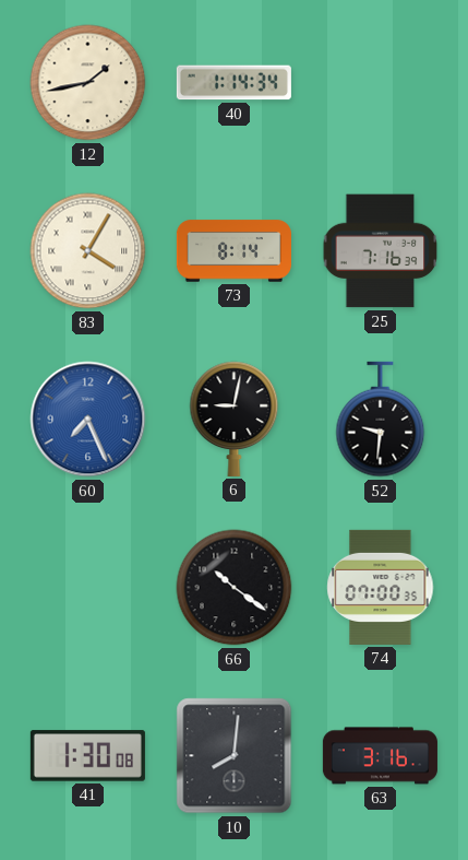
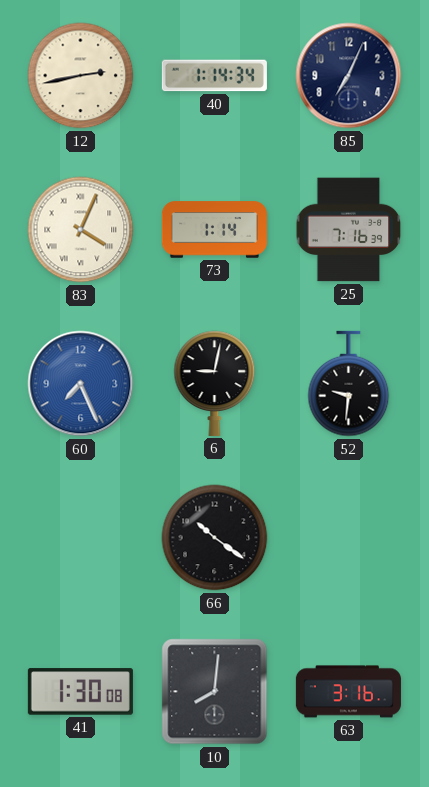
12: 1:43 -> 2:43 (81, 76)
85: none -> 7:04 (349, 76)
83: 4:05 -> 4:04 (81, 230)
73: 8:14 -> 1:14 (214, 230)
74: 07:00 -> none (381, 587)
